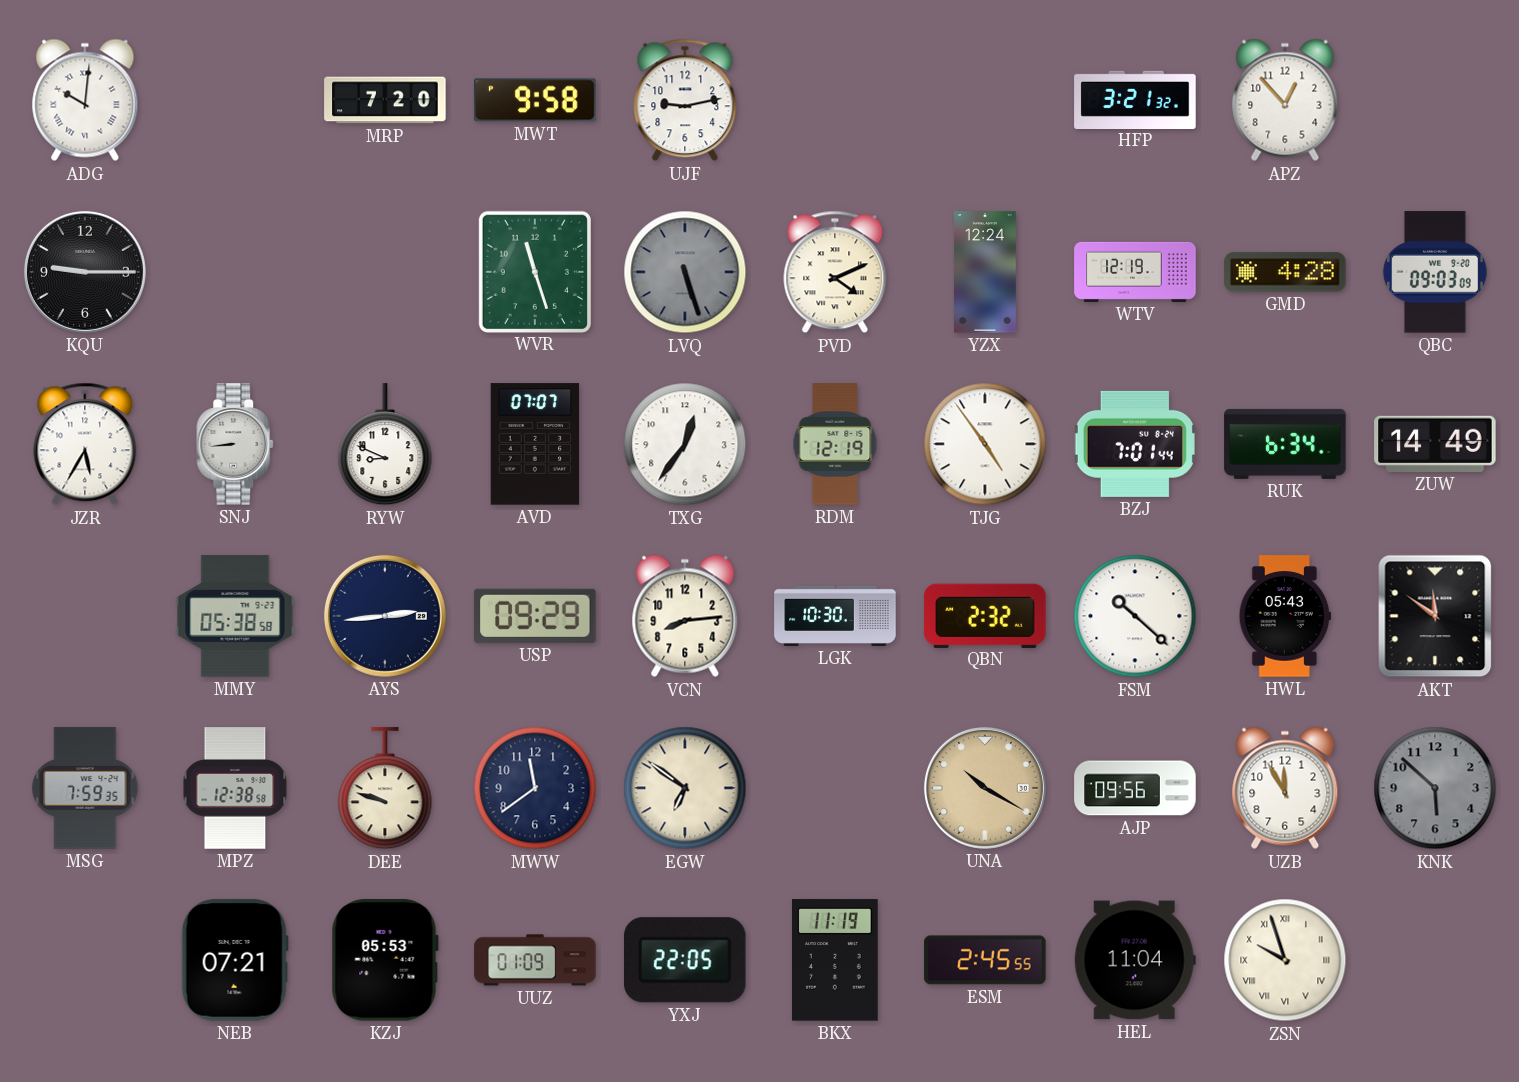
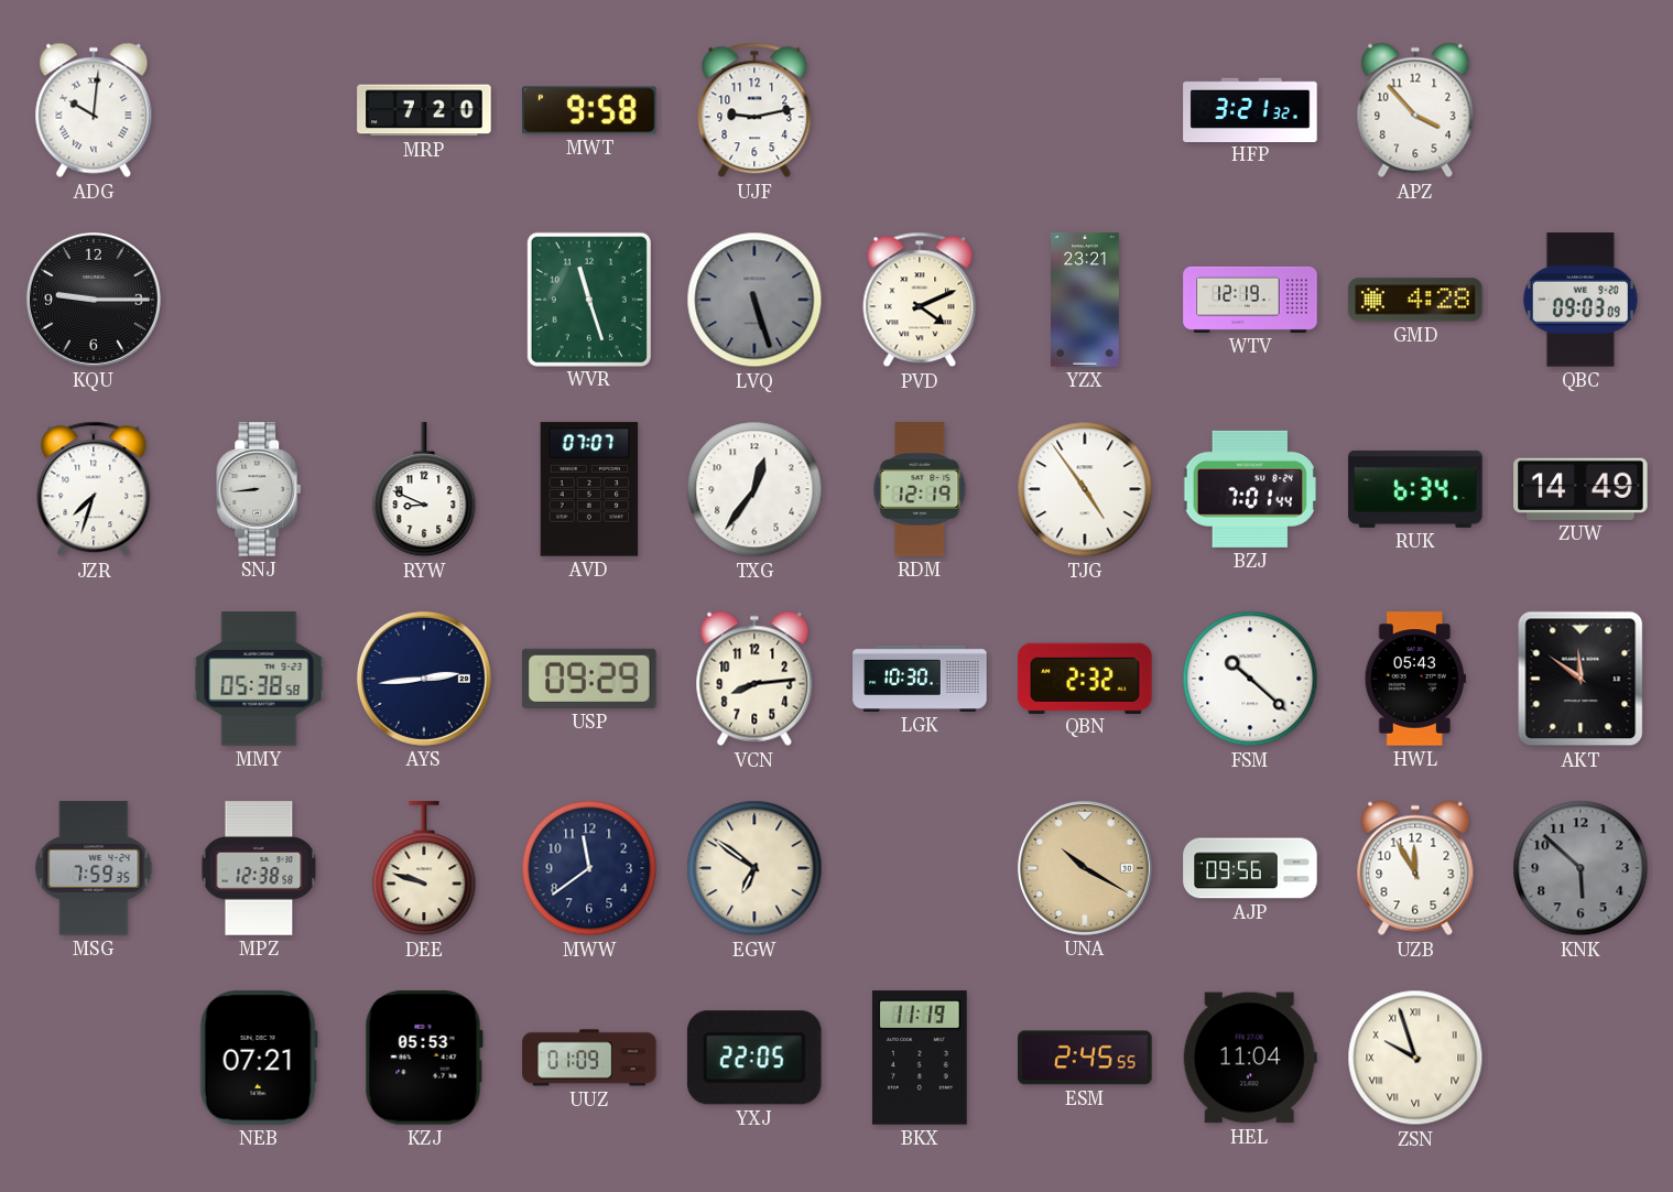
APZ: 12:53 -> 3:53 (1415, 110)
YZX: 12:24 -> 23:21 (1086, 300)
JZR: 5:35 -> 7:33 (94, 489)
